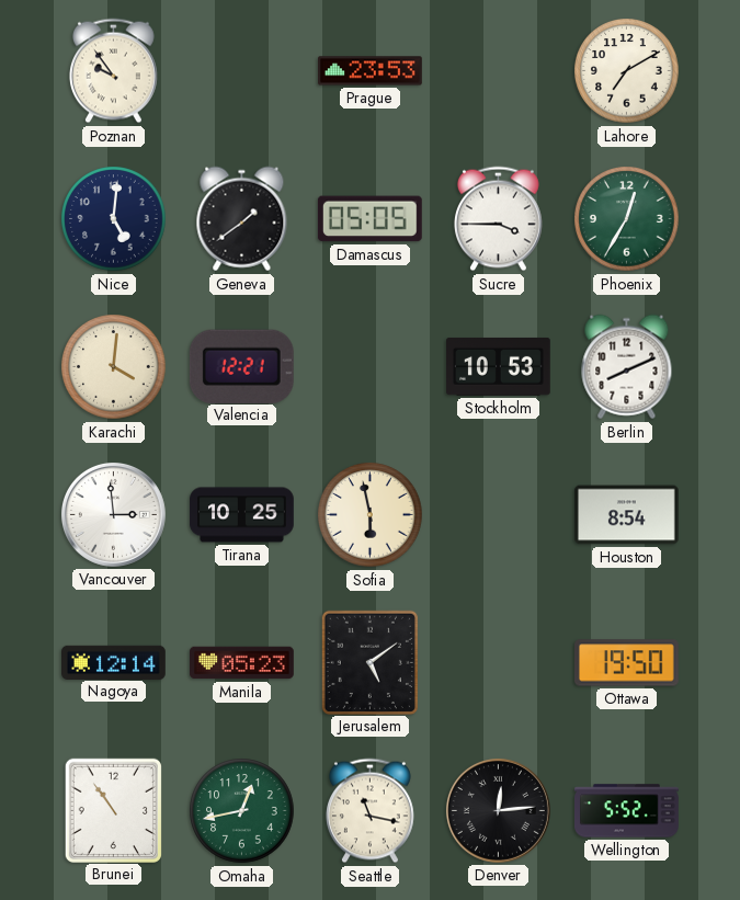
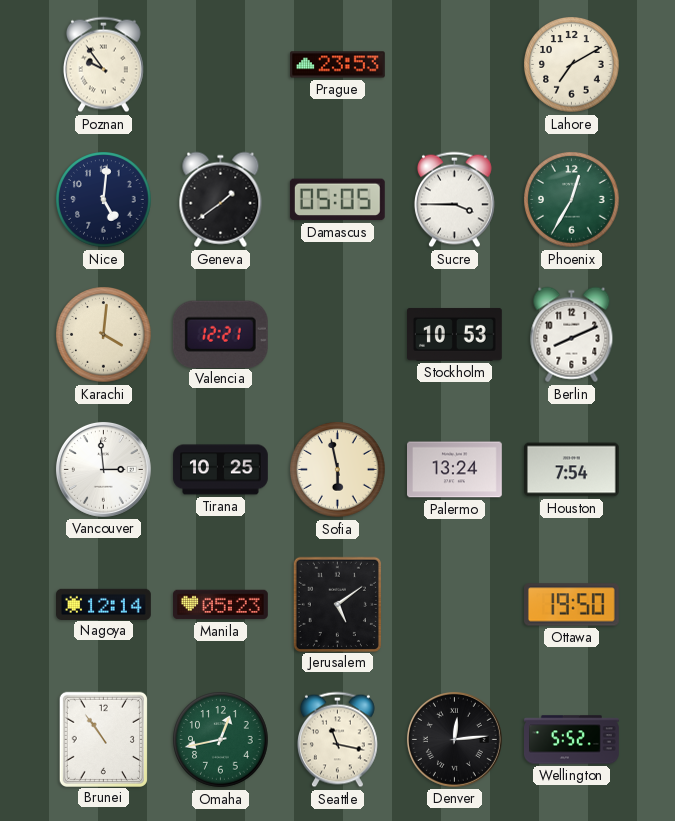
Palermo: none -> 13:24 (455, 470)
Houston: 8:54 -> 7:54 (571, 470)
